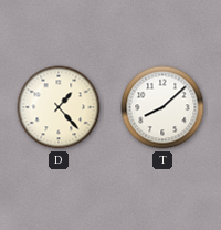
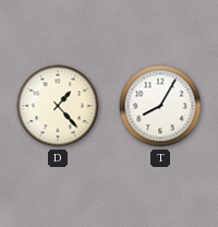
T: 8:08 -> 8:05 (160, 106)
